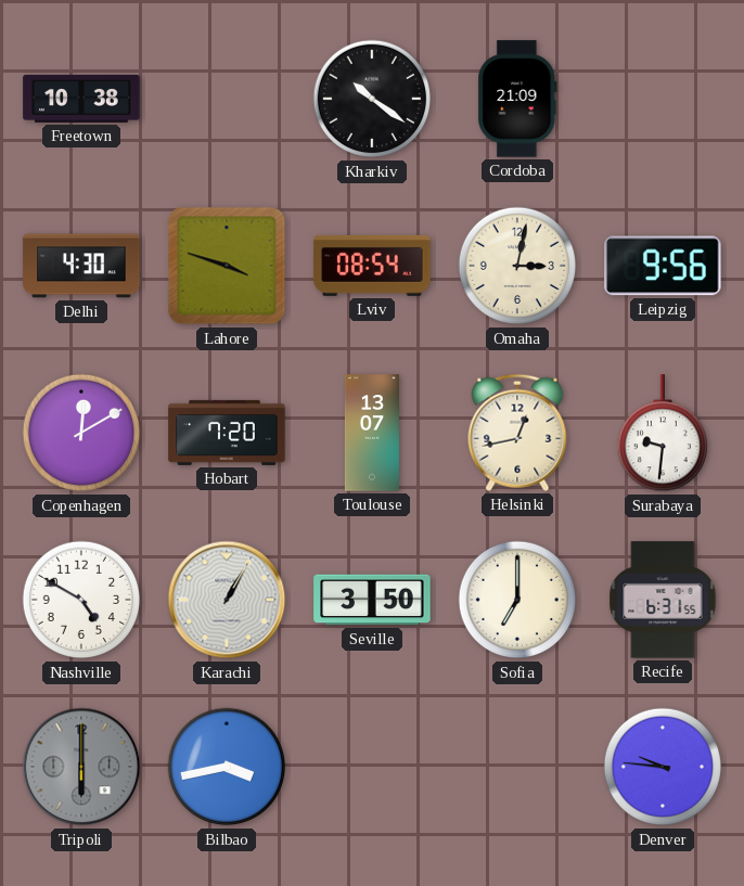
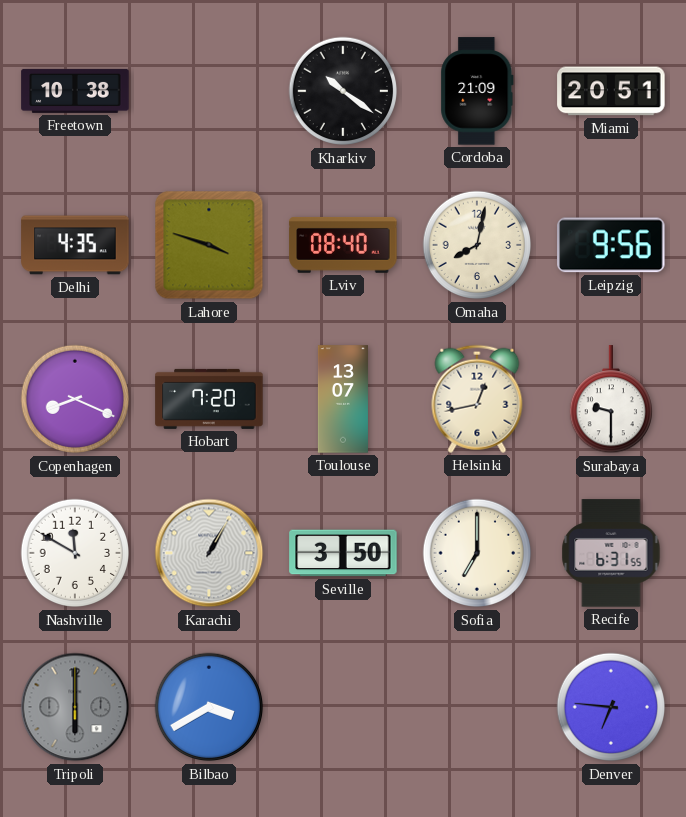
Miami: none -> 20:51 (611, 91)
Delhi: 4:30 -> 4:35 (75, 245)
Lviv: 08:54 -> 08:40 (343, 245)
Omaha: 3:02 -> 8:02 (477, 245)
Copenhagen: 12:10 -> 8:19 (75, 399)
Surabaya: 9:31 -> 9:30 (610, 400)
Nashville: 4:50 -> 11:50 (75, 553)
Bilbao: 3:43 -> 3:40 (209, 707)
Denver: 9:46 -> 6:46 (611, 707)
